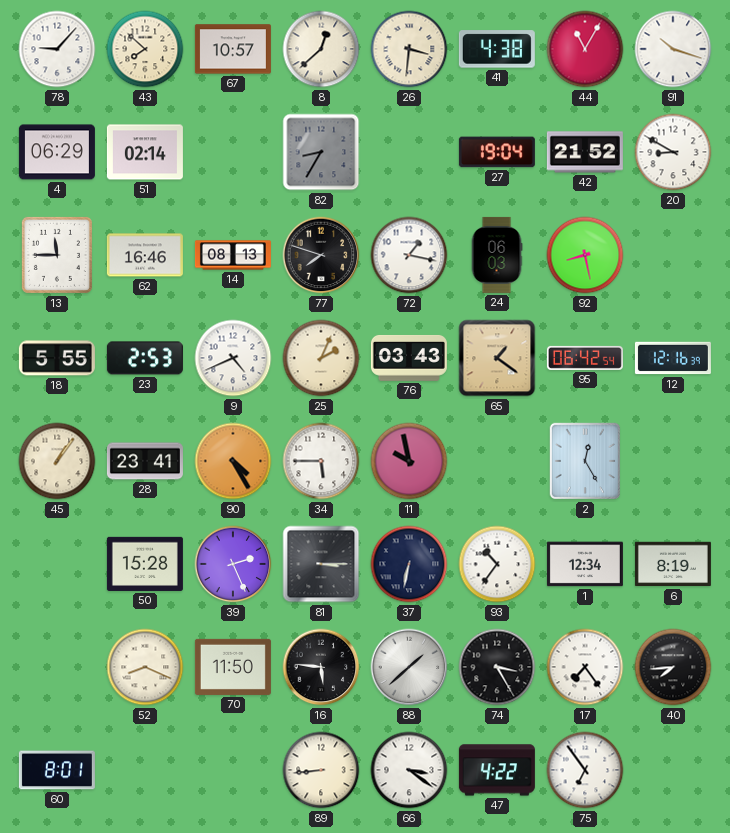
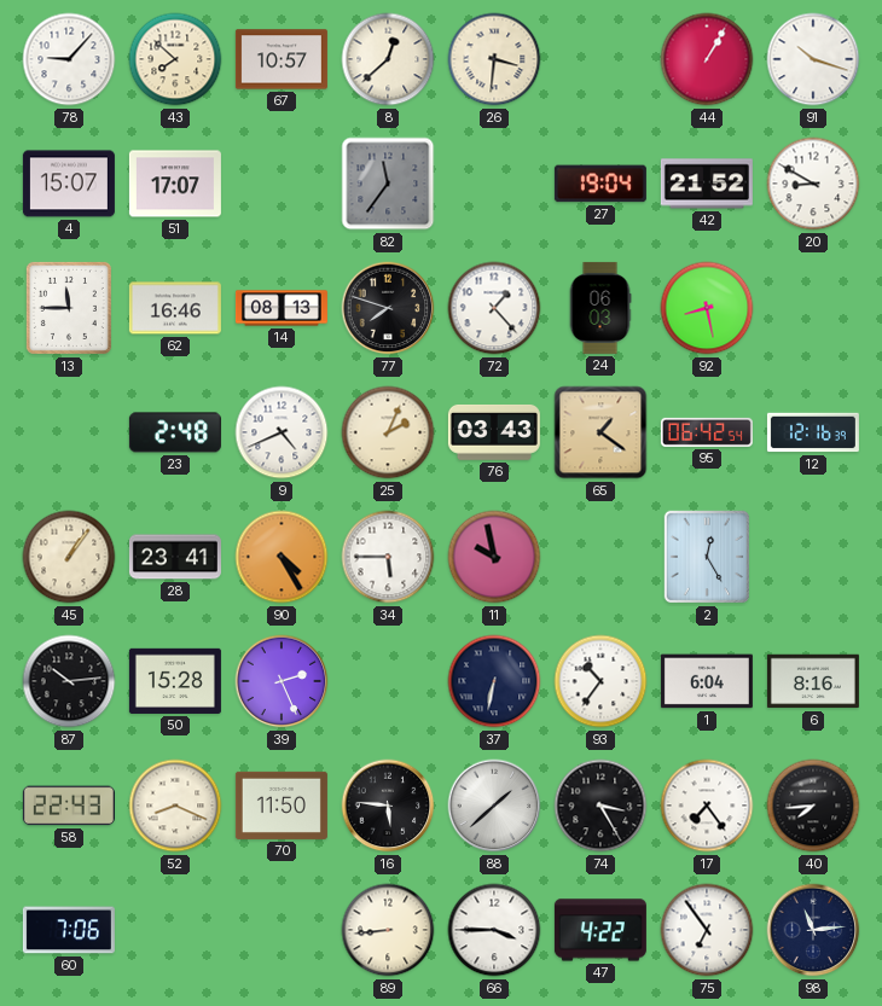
41: 4:38 -> none (497, 49)
44: 11:05 -> 1:05 (707, 59)
4: 06:29 -> 15:07 (69, 184)
51: 02:14 -> 17:07 (175, 184)
82: 8:35 -> 11:36 (388, 184)
72: 1:17 -> 1:23 (494, 308)
18: 5:55 -> none (57, 358)
23: 2:53 -> 2:48 (175, 432)
87: none -> 10:14 (69, 681)
81: 3:15 -> none (321, 564)
1: 12:34 -> 6:04 (707, 681)
6: 8:19 -> 8:16 (813, 681)
58: none -> 22:43 (69, 806)
60: 8:01 -> 7:06 (69, 930)
66: 3:21 -> 3:45 (494, 930)
98: none -> 11:14 (813, 930)
